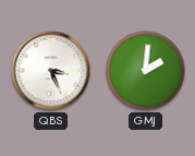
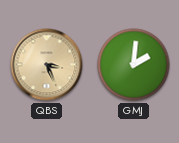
QBS dial: white -> champagne (47, 65)
